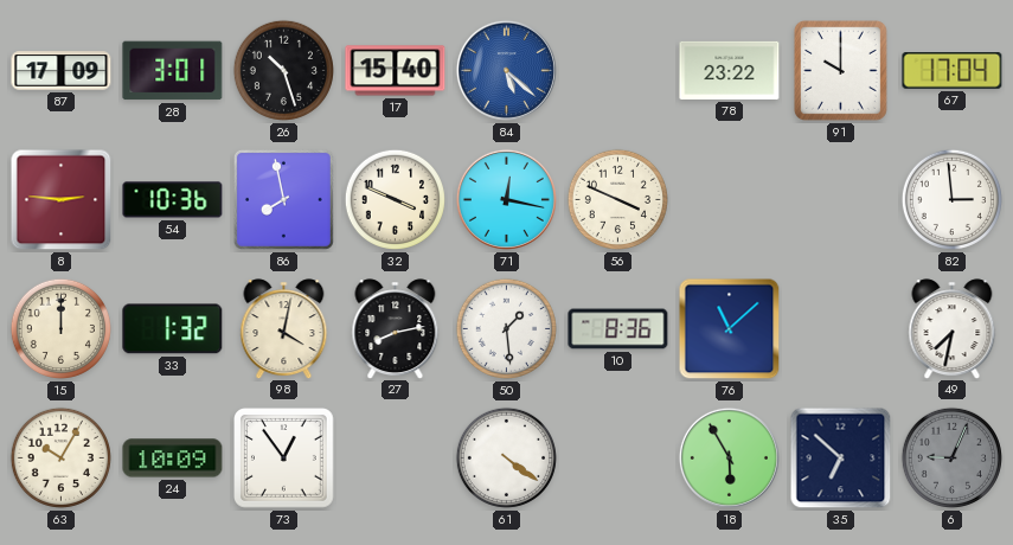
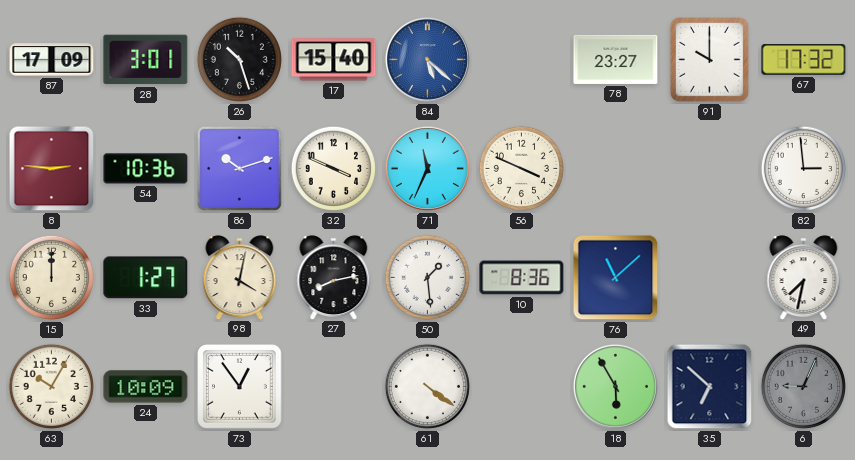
78: 23:22 -> 23:27 (616, 59)
67: 17:04 -> 17:32 (804, 60)
86: 7:58 -> 10:12 (239, 168)
71: 12:17 -> 11:34 (427, 168)
33: 1:32 -> 1:27 (146, 278)
